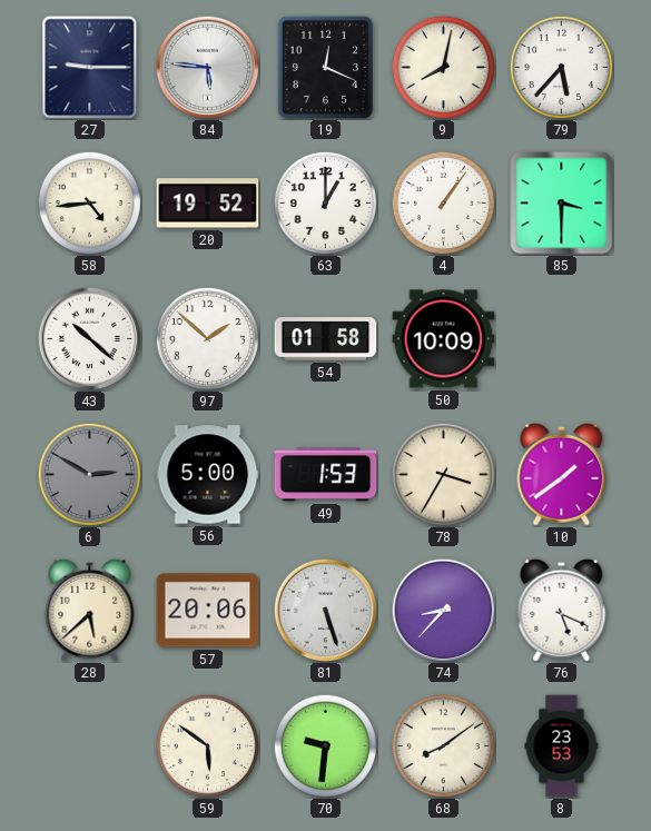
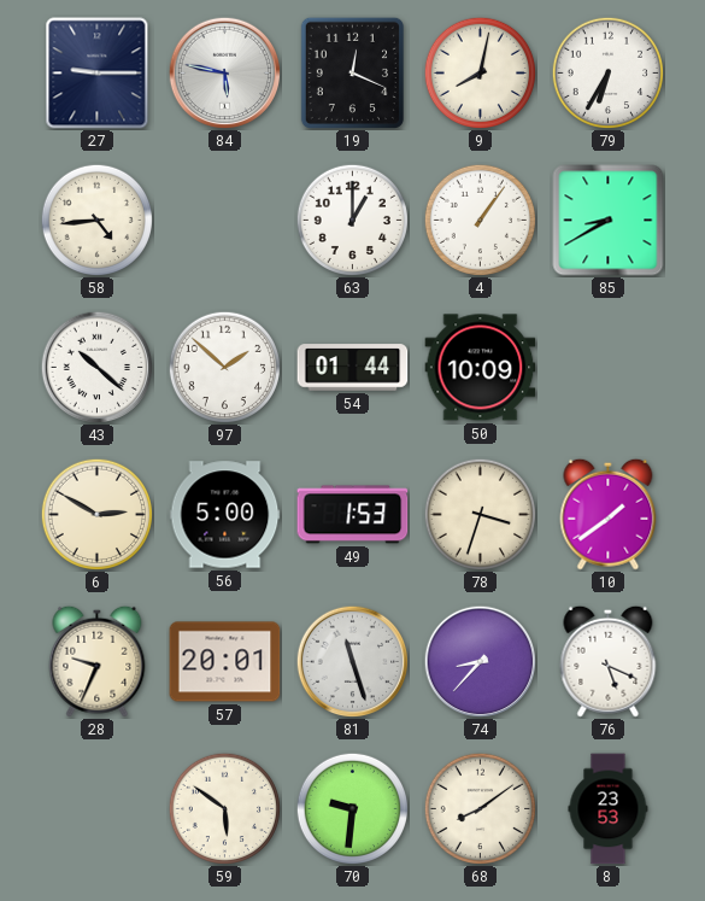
84: 5:46 -> 5:47 (224, 72)
79: 5:37 -> 6:35 (607, 72)
20: 19:52 -> none (208, 204)
85: 3:30 -> 8:40 (609, 221)
54: 01:58 -> 01:44 (353, 368)
6 dial: grey -> cream (96, 514)
78: 3:35 -> 3:33 (480, 514)
28: 5:38 -> 9:34 (98, 661)
57: 20:06 -> 20:01 (225, 662)
81: 5:27 -> 11:27 (352, 661)
